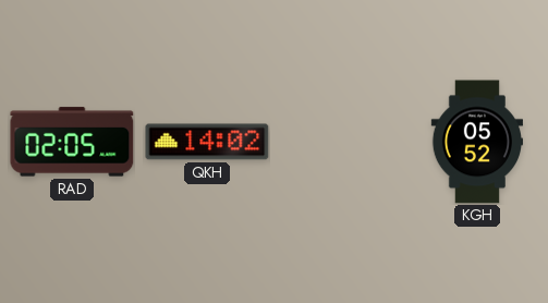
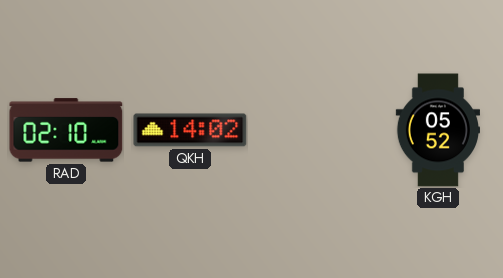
RAD: 02:05 -> 02:10 (66, 130)
